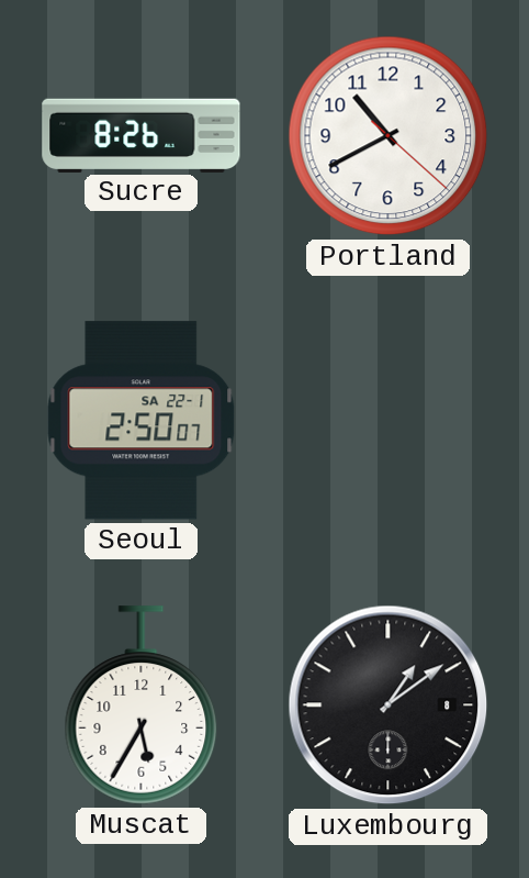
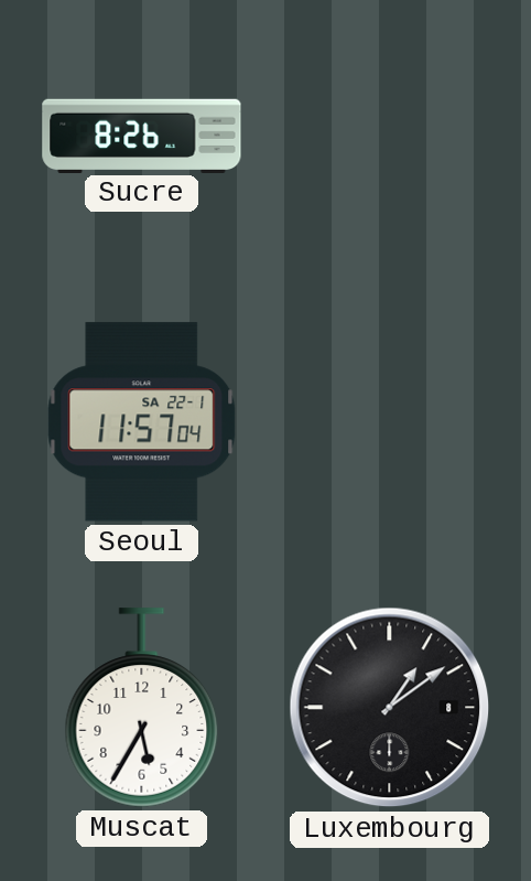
Portland: 10:40 -> none (389, 136)
Seoul: 2:50 -> 11:57 (142, 422)
